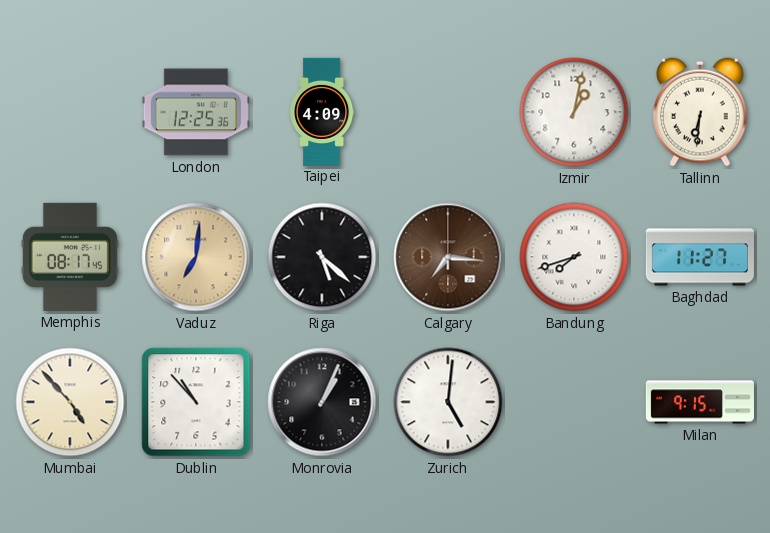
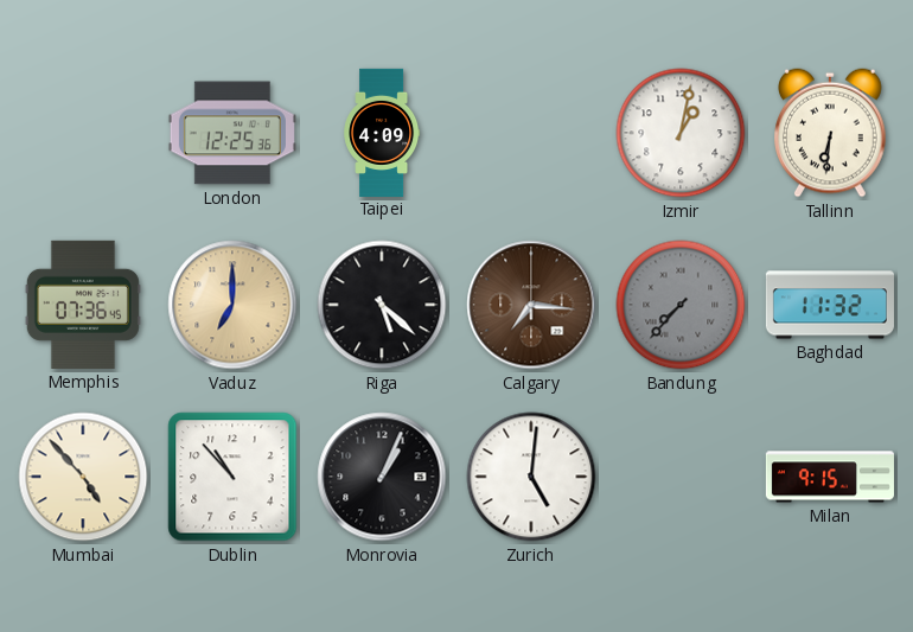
Memphis: 08:17 -> 07:36 (83, 305)
Vaduz: 7:01 -> 7:00 (232, 305)
Bandung: 7:42 -> 7:37 (681, 305)
Bandung dial: white -> grey (681, 305)
Baghdad: 11:27 -> 11:32 (830, 305)
